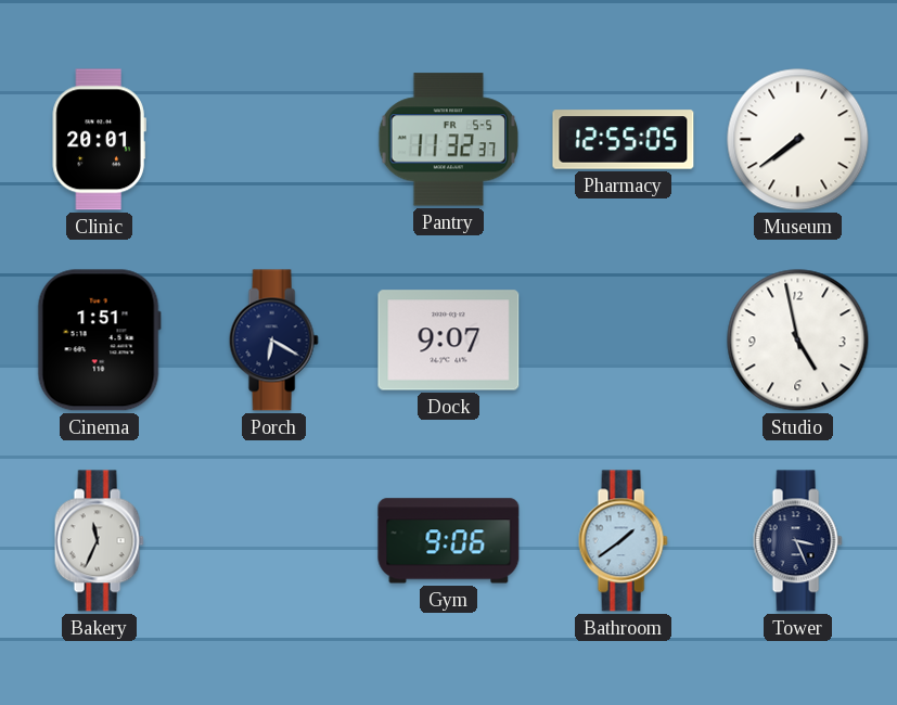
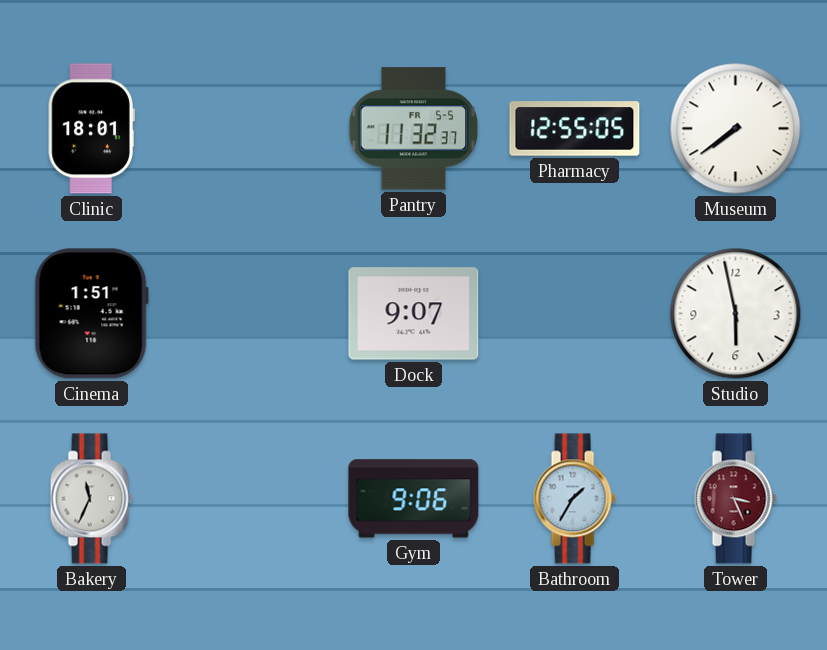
Clinic: 20:01 -> 18:01 (91, 129)
Porch: 6:20 -> none (273, 341)
Studio: 4:58 -> 5:58 (736, 314)
Bathroom: 1:39 -> 1:35 (574, 499)
Tower dial: navy -> burgundy (735, 499)
